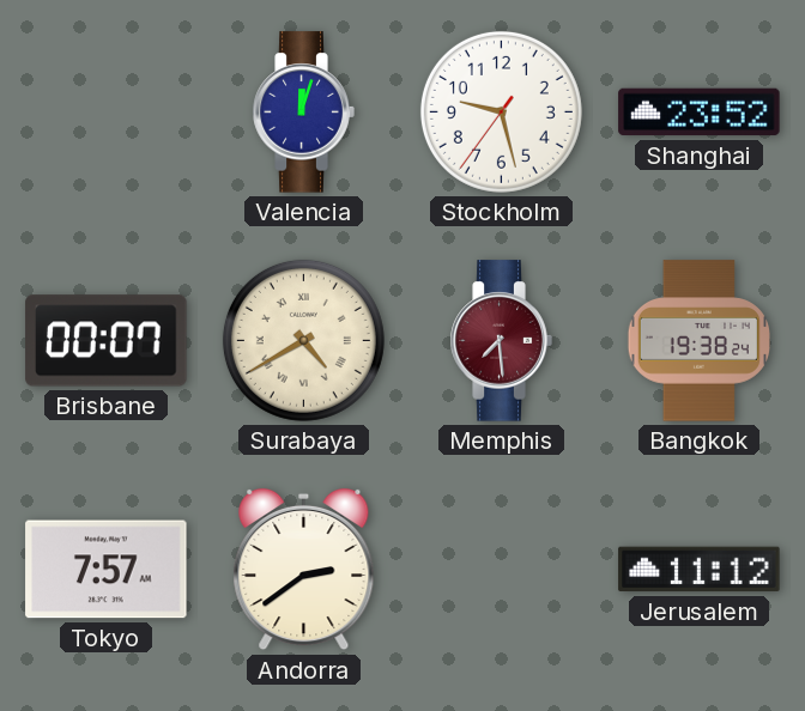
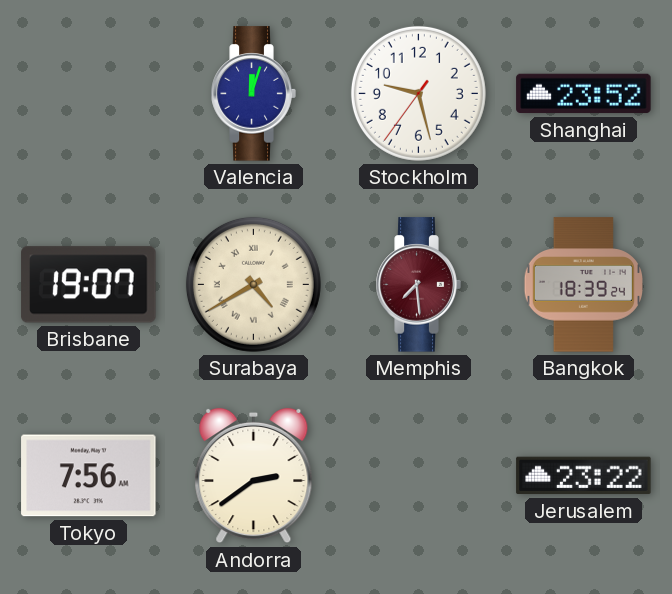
Brisbane: 00:07 -> 19:07 (89, 285)
Bangkok: 19:38 -> 18:39 (583, 285)
Tokyo: 7:57 -> 7:56 (89, 476)
Jerusalem: 11:12 -> 23:22 (584, 476)
